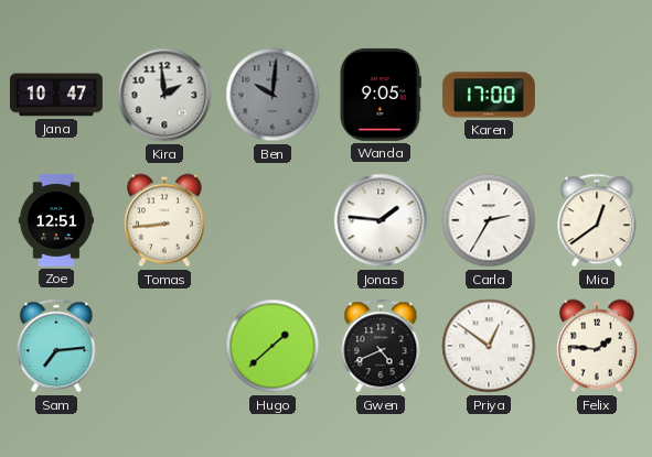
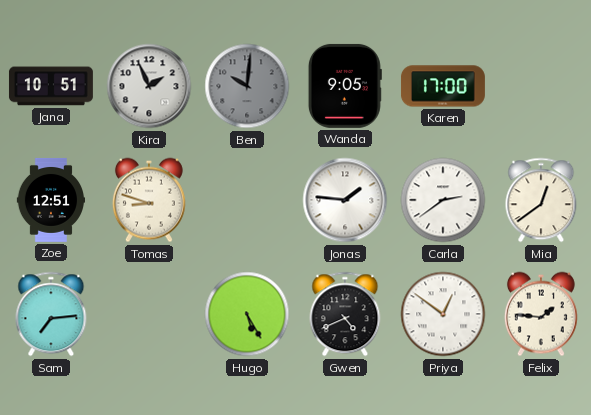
Jana: 10:47 -> 10:51 (51, 86)
Kira: 1:59 -> 1:56 (149, 86)
Tomas: 8:44 -> 8:48 (149, 200)
Carla: 2:35 -> 2:39 (443, 200)
Hugo: 1:38 -> 5:25 (247, 314)
